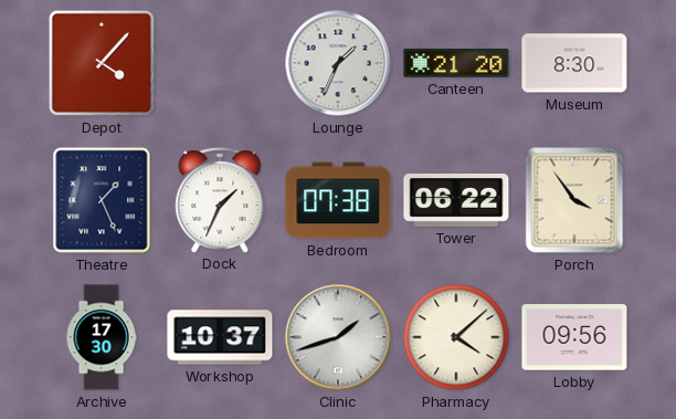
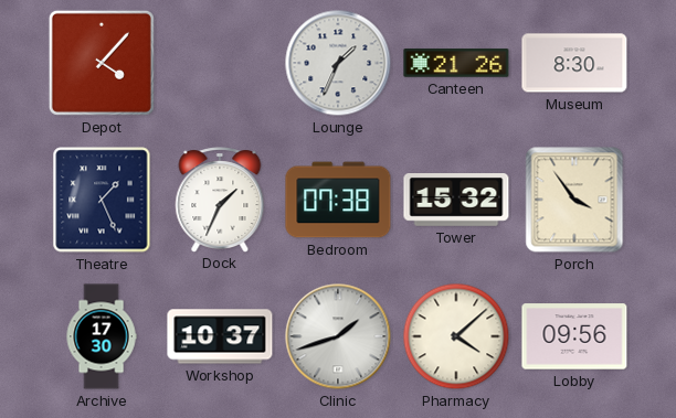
Canteen: 21:20 -> 21:26 (456, 63)
Tower: 06:22 -> 15:32 (456, 201)
